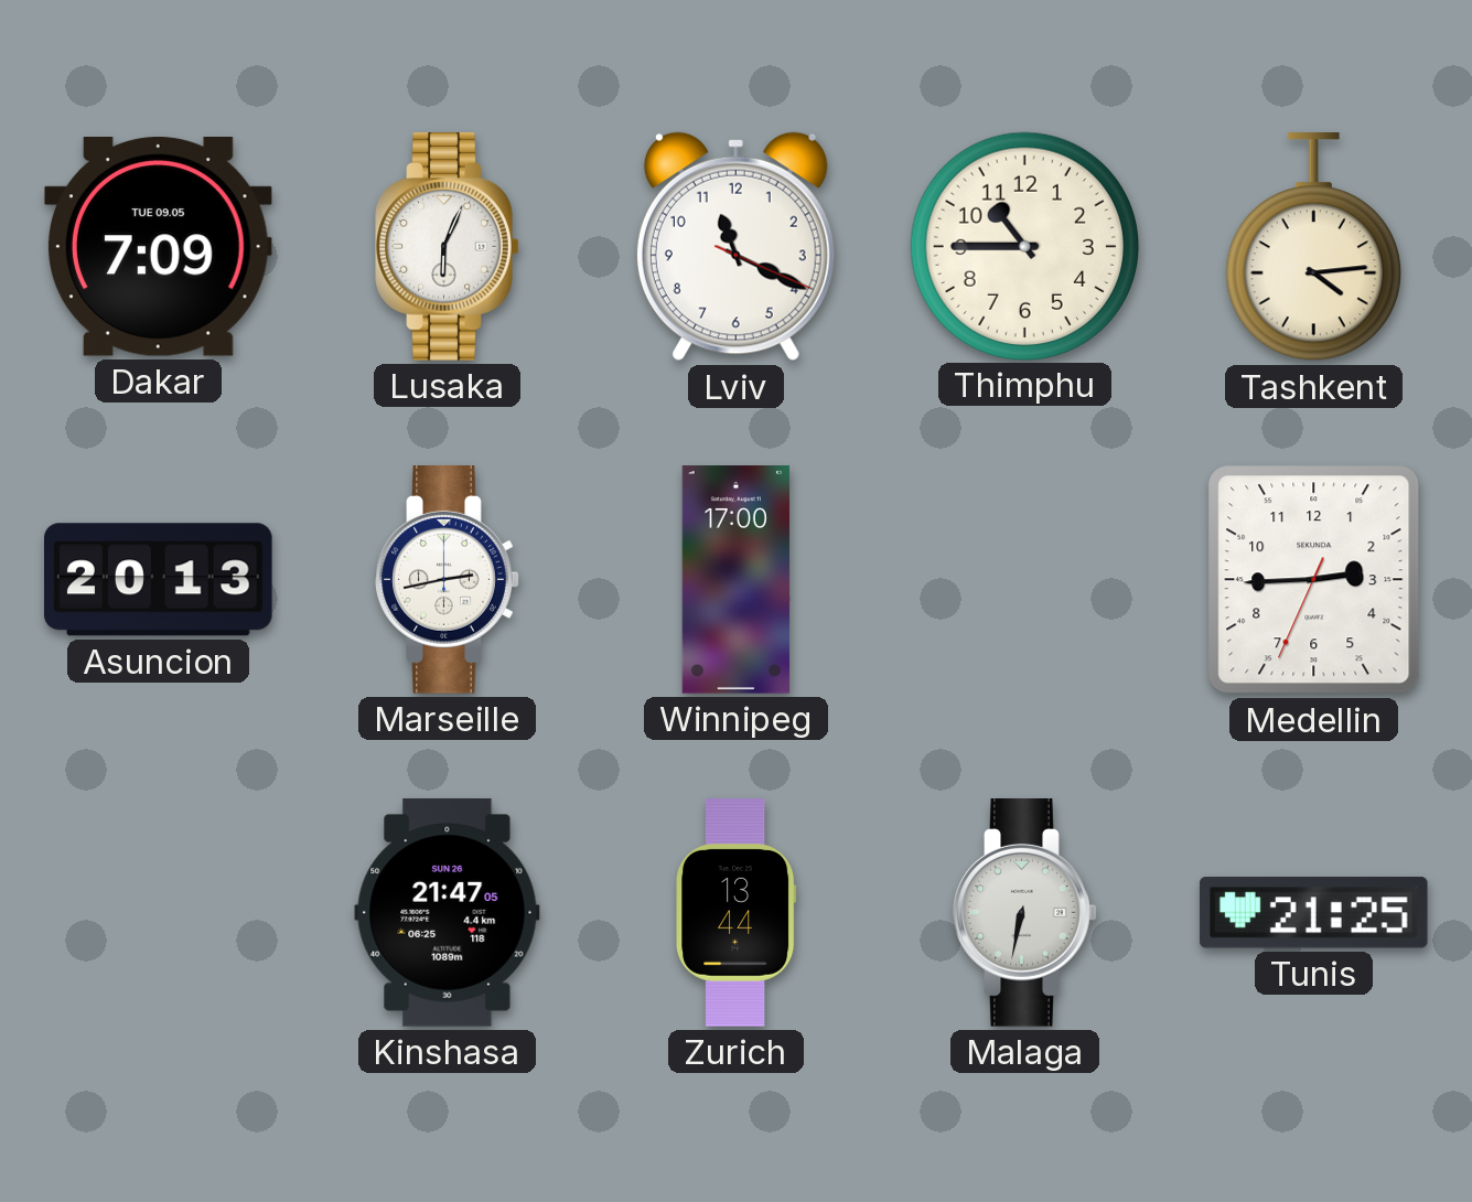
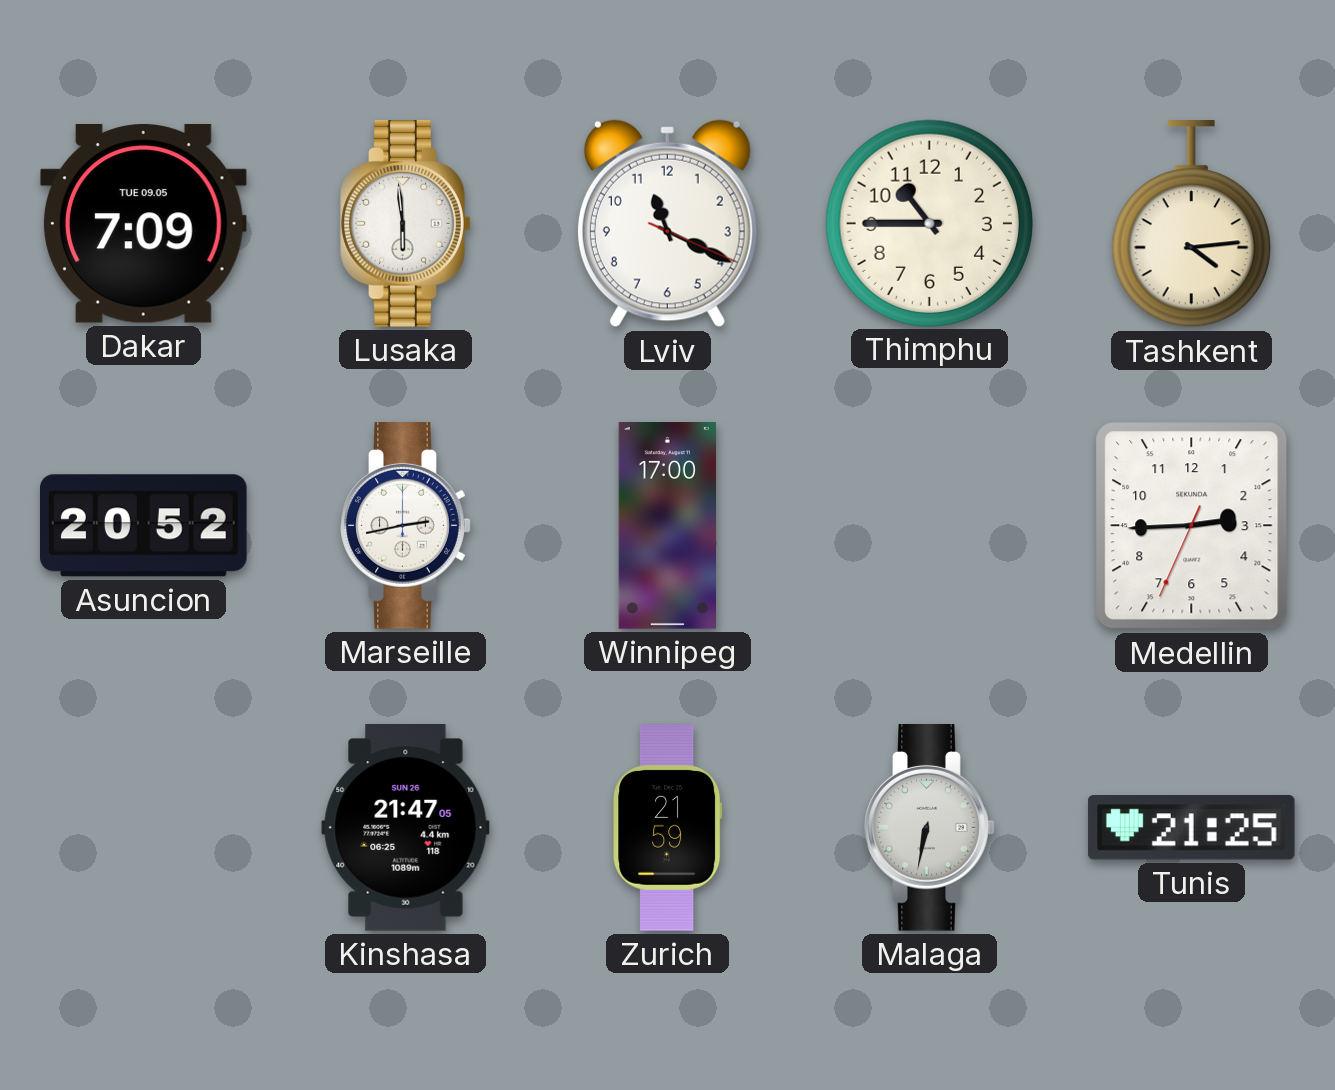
Lusaka: 6:04 -> 5:59 (406, 224)
Asuncion: 20:13 -> 20:52 (144, 526)
Zurich: 13:44 -> 21:59 (668, 828)
